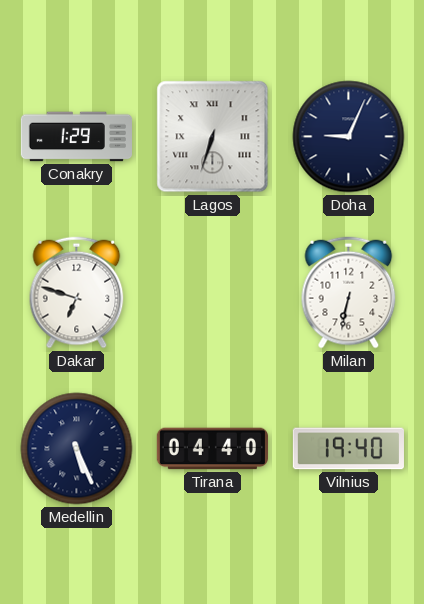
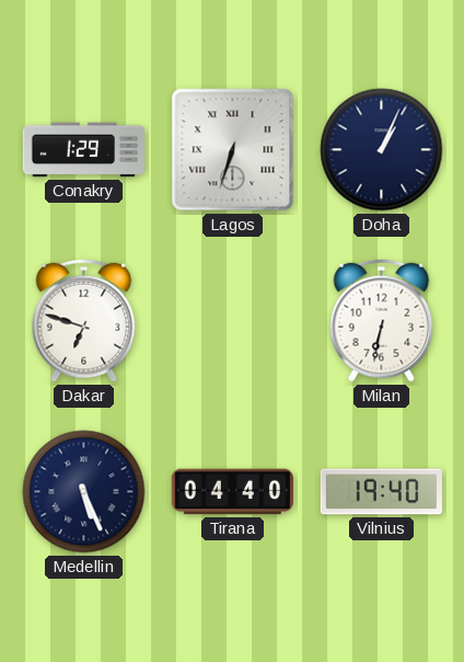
Doha: 9:04 -> 1:04 (382, 150)
